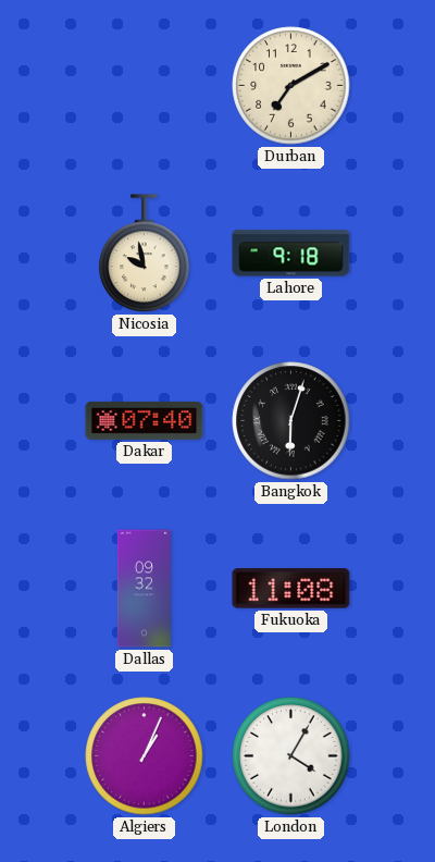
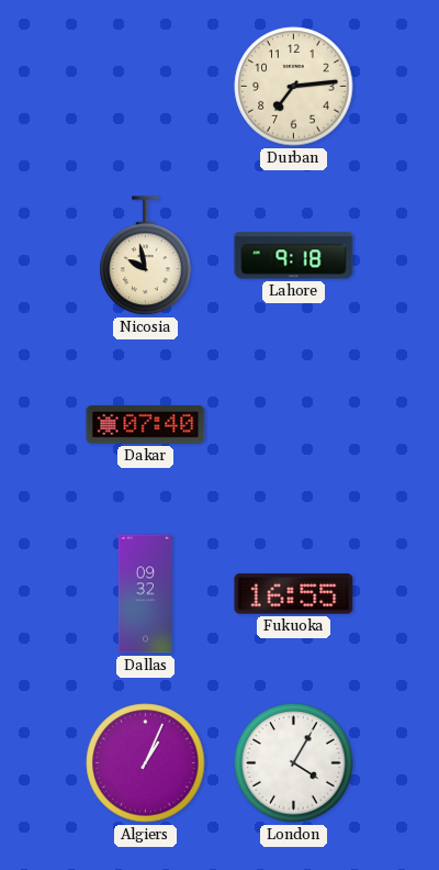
Durban: 7:10 -> 7:14 (294, 87)
Bangkok: 6:03 -> none (291, 421)
Fukuoka: 11:08 -> 16:55 (294, 594)
